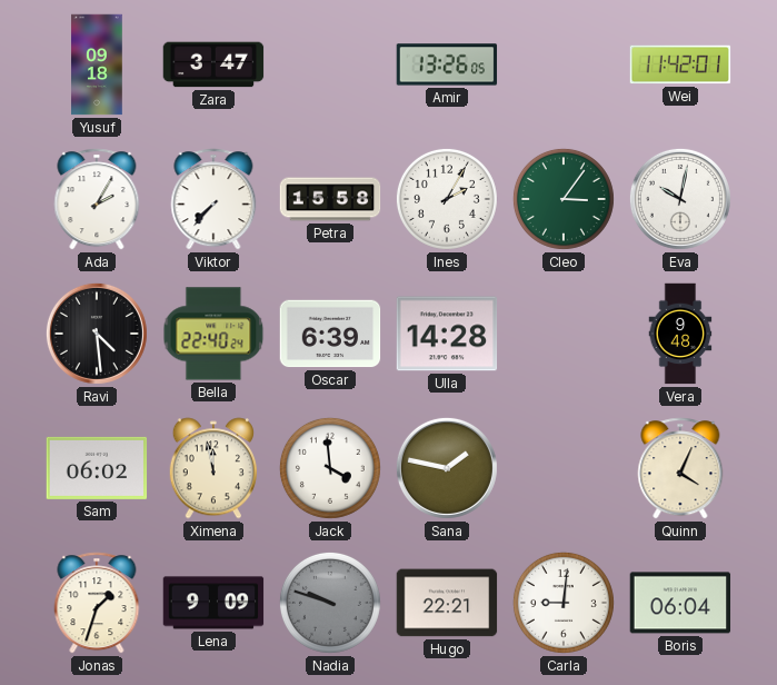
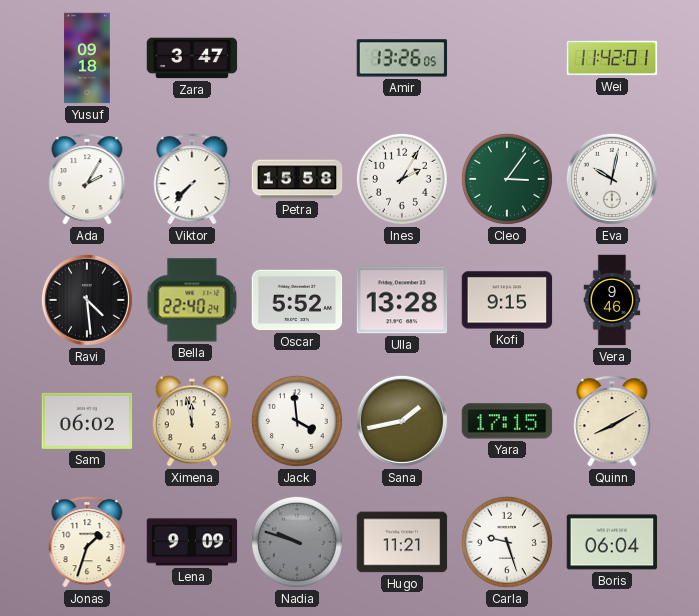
Oscar: 6:39 -> 5:52 (297, 300)
Ulla: 14:28 -> 13:28 (402, 300)
Kofi: none -> 9:15 (507, 300)
Vera: 9:48 -> 9:46 (612, 300)
Sana: 1:47 -> 1:43 (402, 421)
Yara: none -> 17:15 (507, 421)
Quinn: 4:04 -> 8:10 (612, 421)
Hugo: 22:21 -> 11:21 (402, 542)
Carla: 9:01 -> 9:27 (507, 542)
